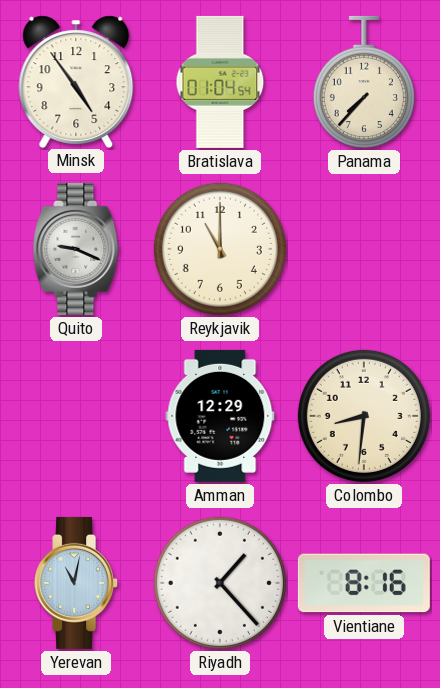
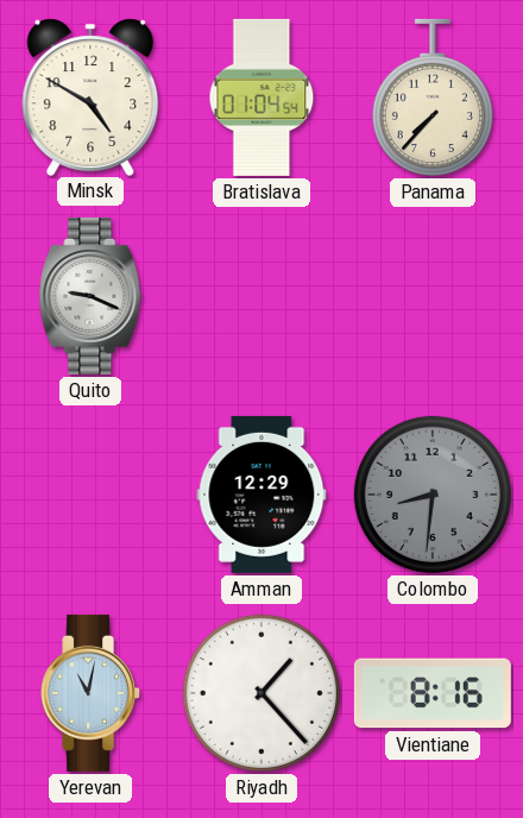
Minsk: 4:54 -> 4:50 (90, 96)
Reykjavik: 11:00 -> none (220, 249)
Colombo dial: cream -> grey (433, 495)
